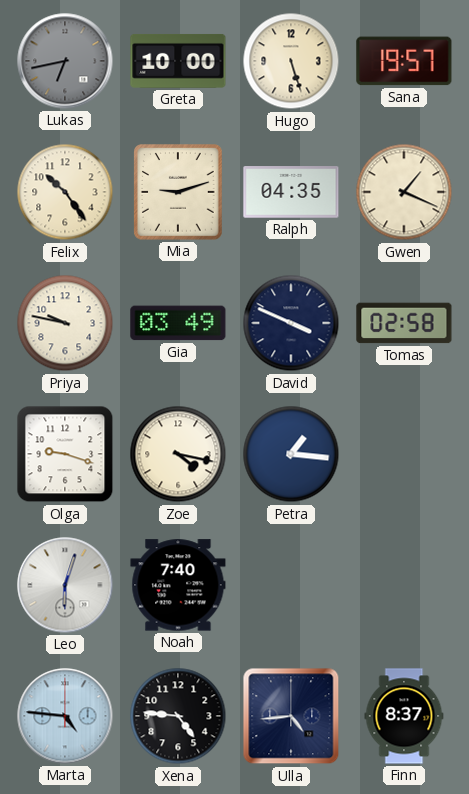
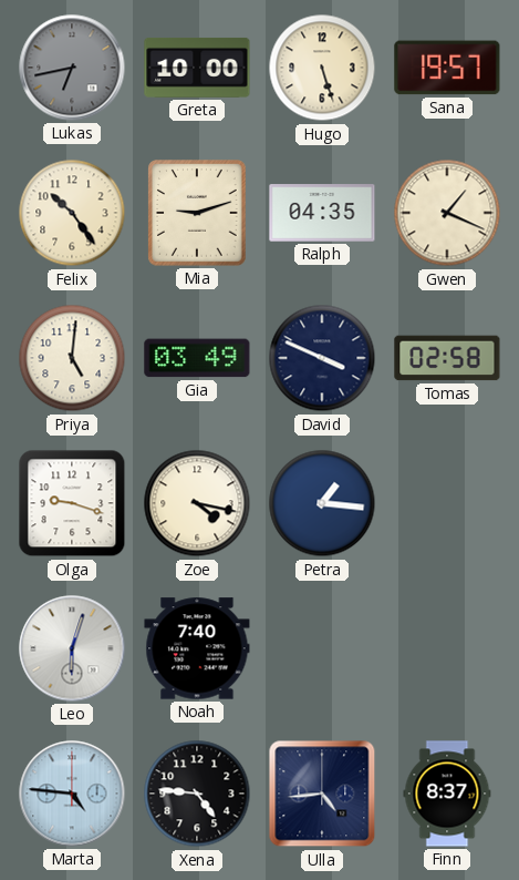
Priya: 9:47 -> 5:01 (72, 358)
